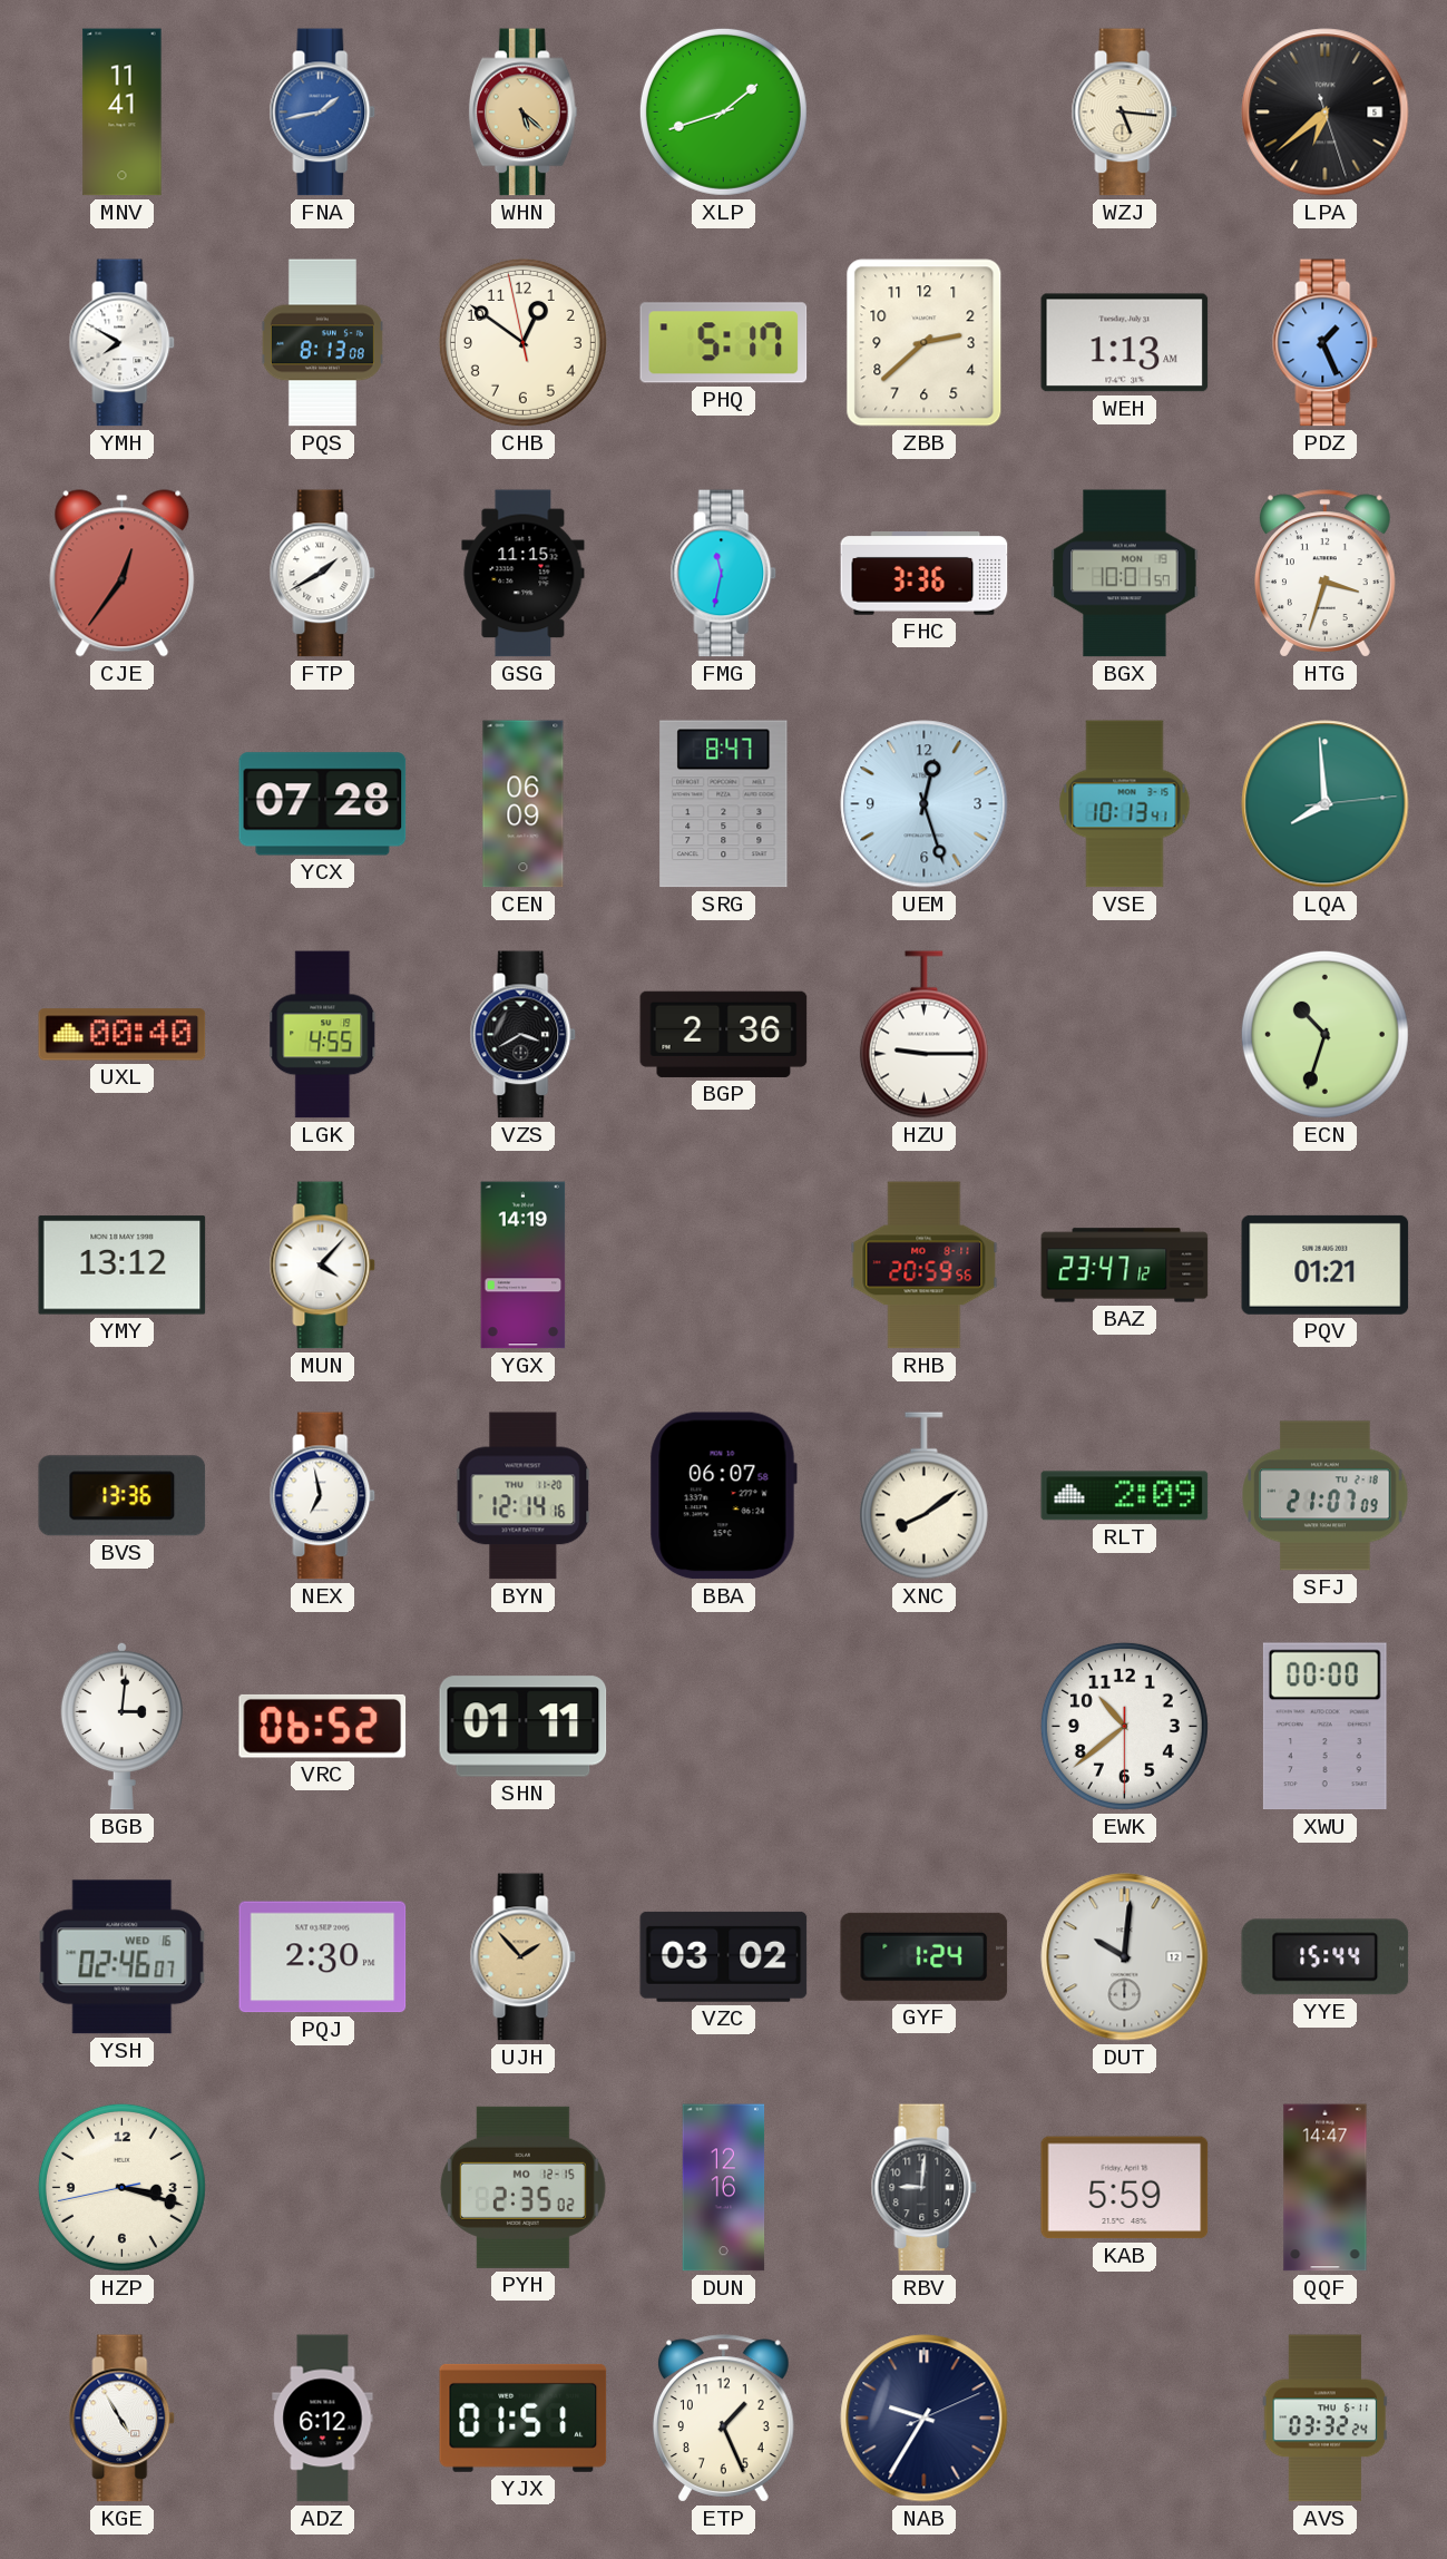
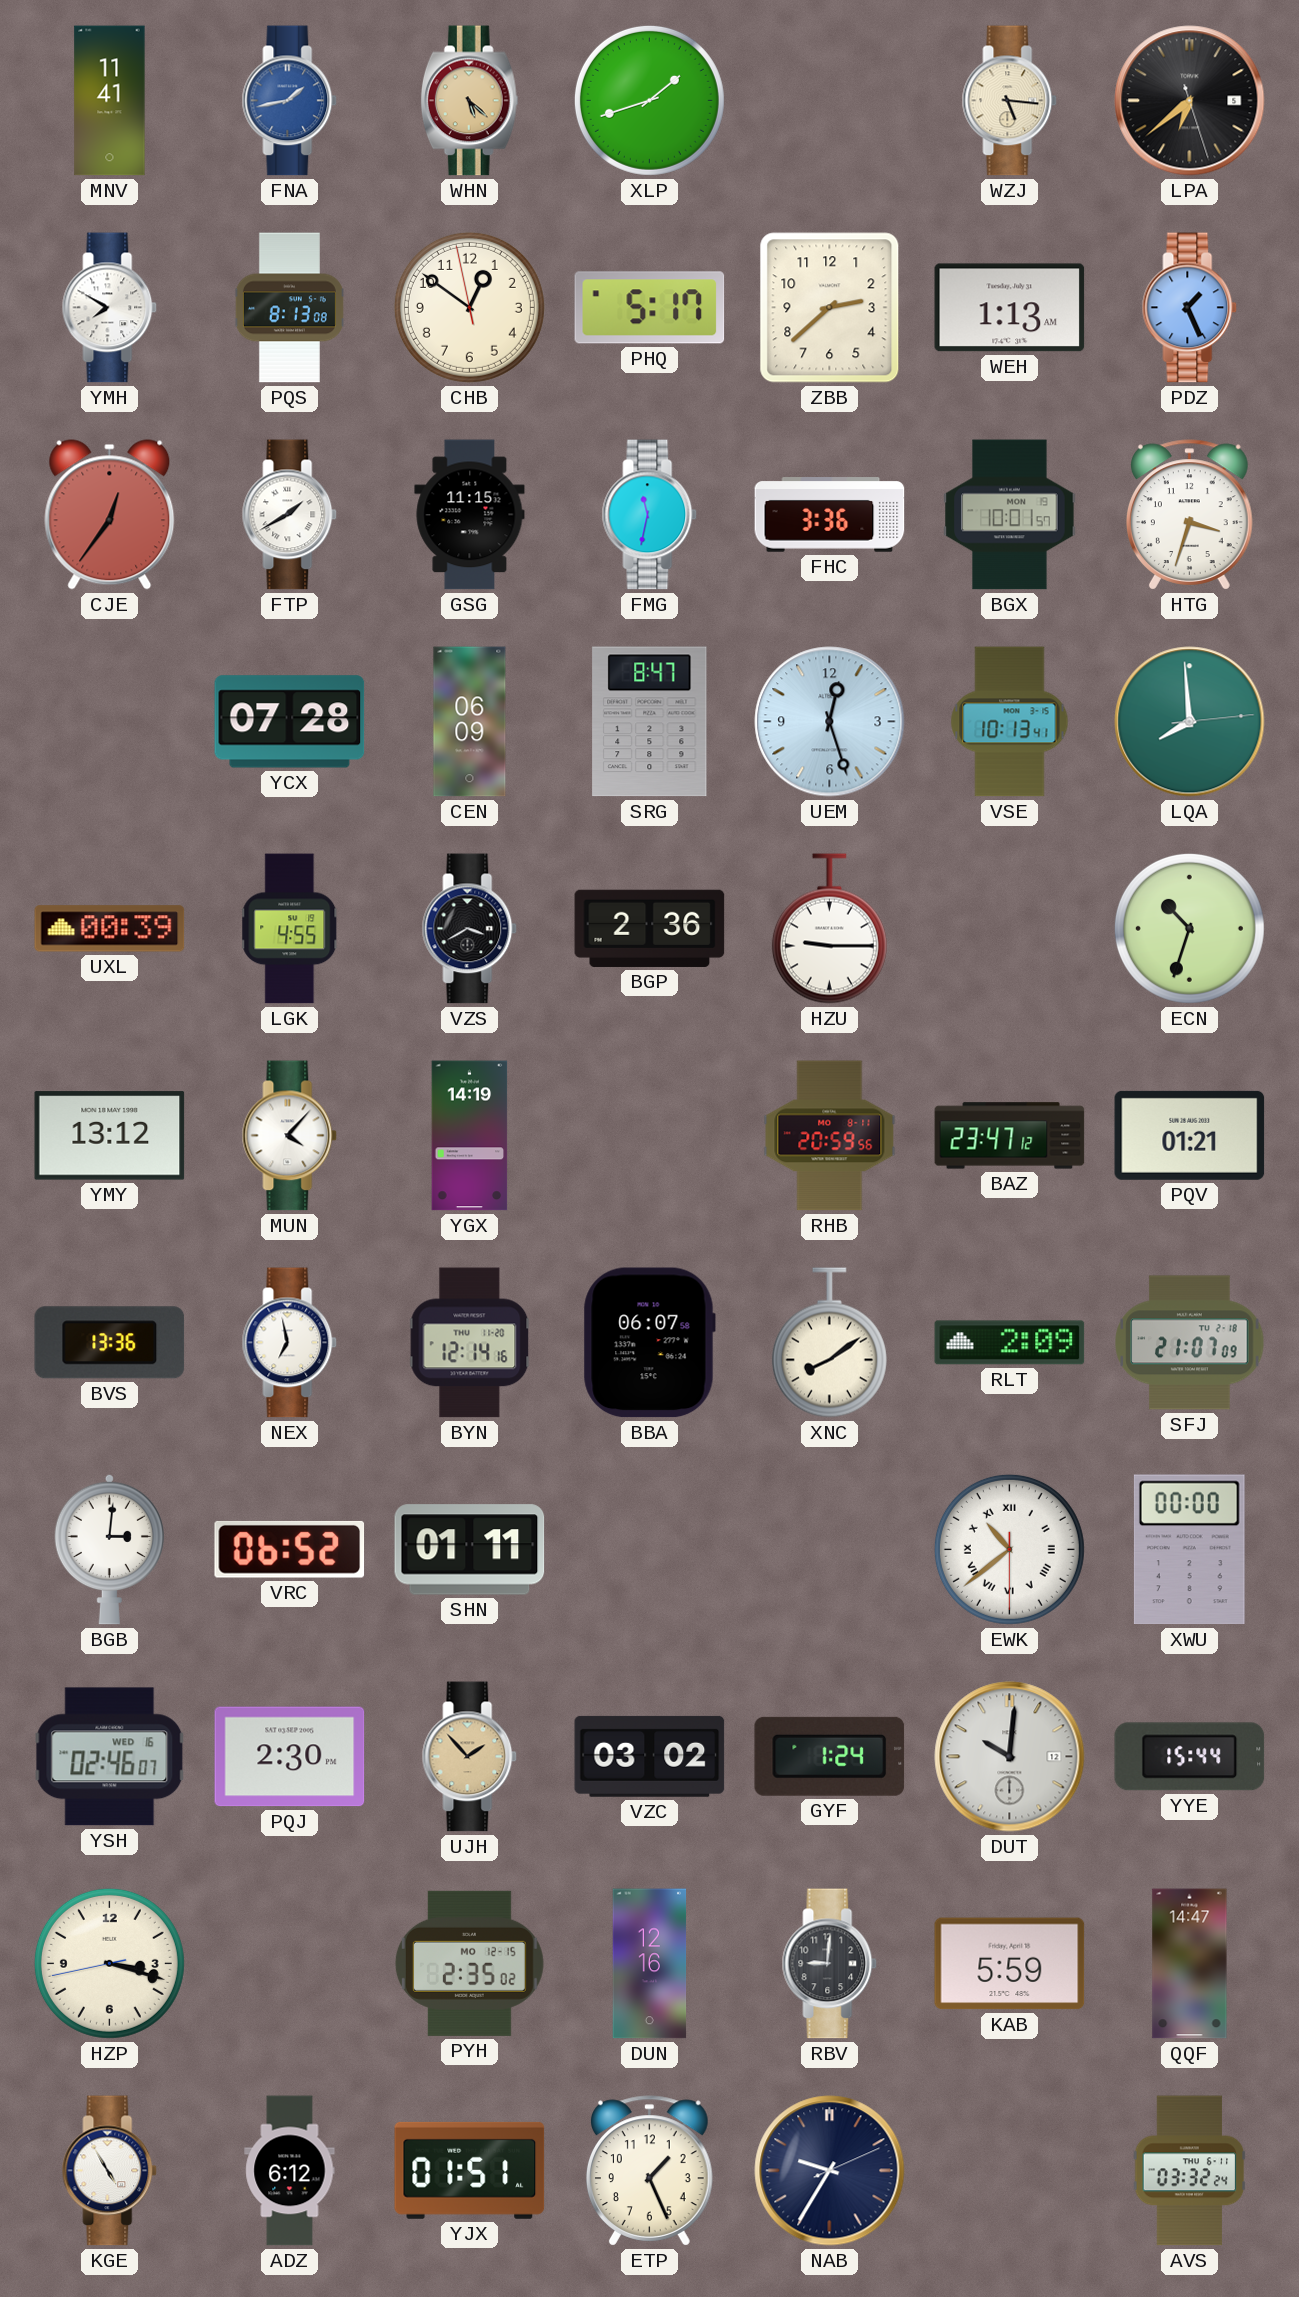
UXL: 00:40 -> 00:39 (110, 929)
EWK numerals: Arabic -> Roman (1009, 1549)
